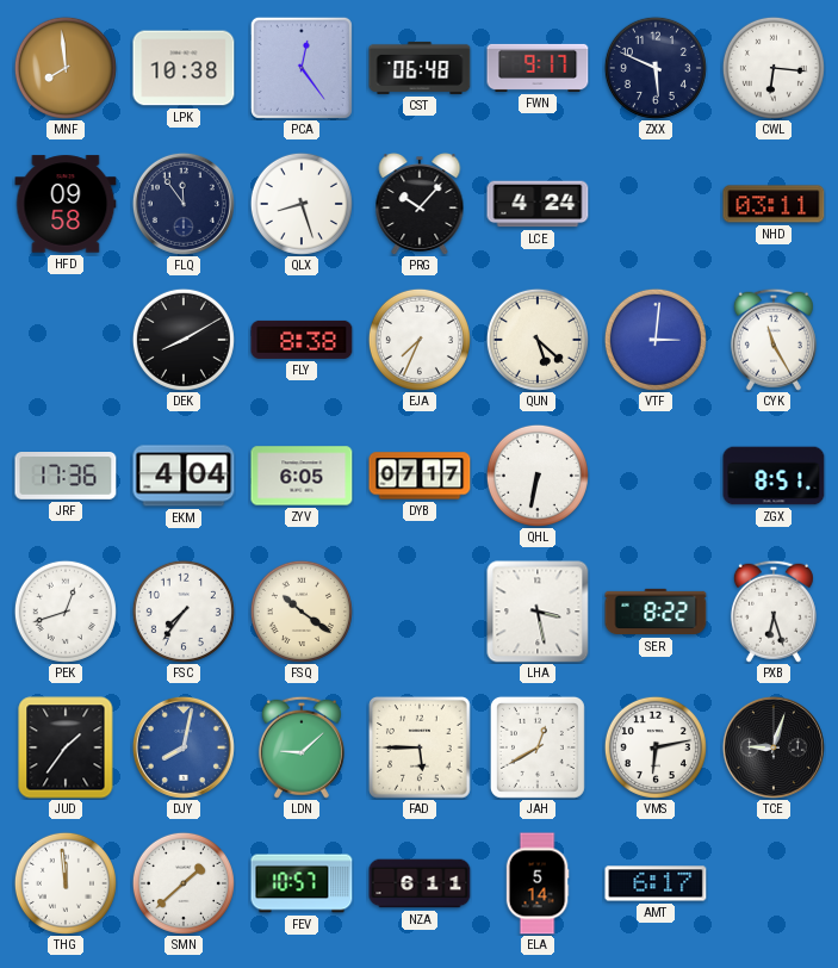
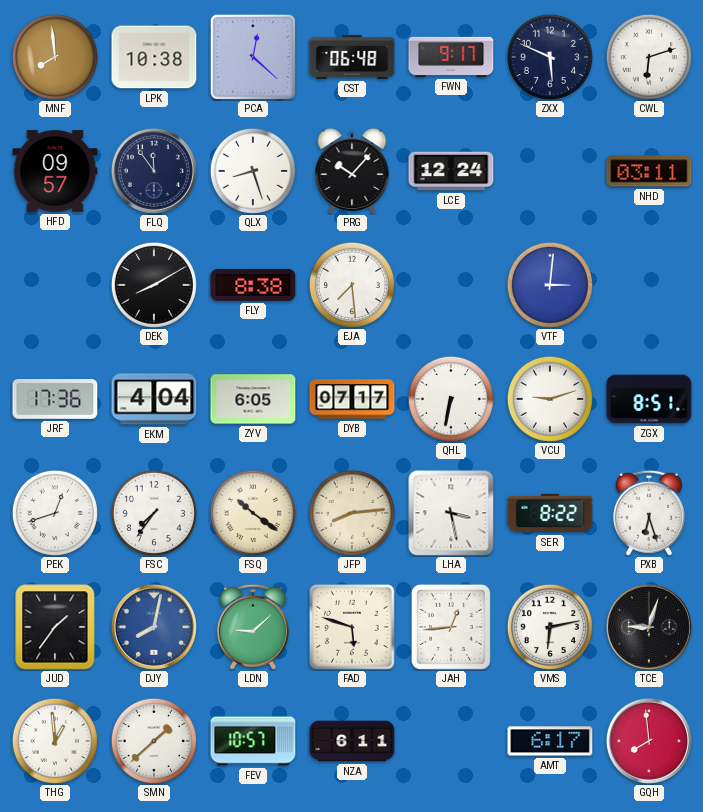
PCA: 12:24 -> 12:22 (253, 57)
CWL: 6:16 -> 6:12 (649, 57)
HFD: 09:58 -> 09:57 (55, 171)
LCE: 4:24 -> 12:24 (451, 171)
EJA: 7:34 -> 7:29 (352, 285)
QUN: 5:22 -> none (538, 340)
CYK: 11:25 -> none (774, 340)
VCU: none -> 9:12 (550, 399)
JFP: none -> 8:14 (352, 513)
FAD: 5:45 -> 5:48 (352, 627)
JAH: 12:40 -> 12:44 (451, 627)
THG: 11:59 -> 12:59 (55, 741)
ELA: 5:14 -> none (538, 883)
GQH: none -> 7:59 (649, 741)
